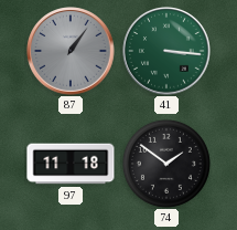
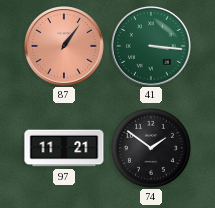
87 dial: grey -> salmon (64, 46)
97: 11:18 -> 11:21 (64, 148)
